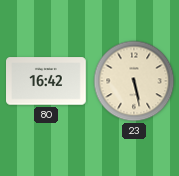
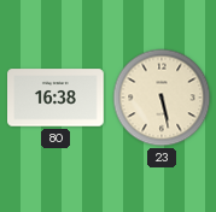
80: 16:42 -> 16:38 (57, 98)
